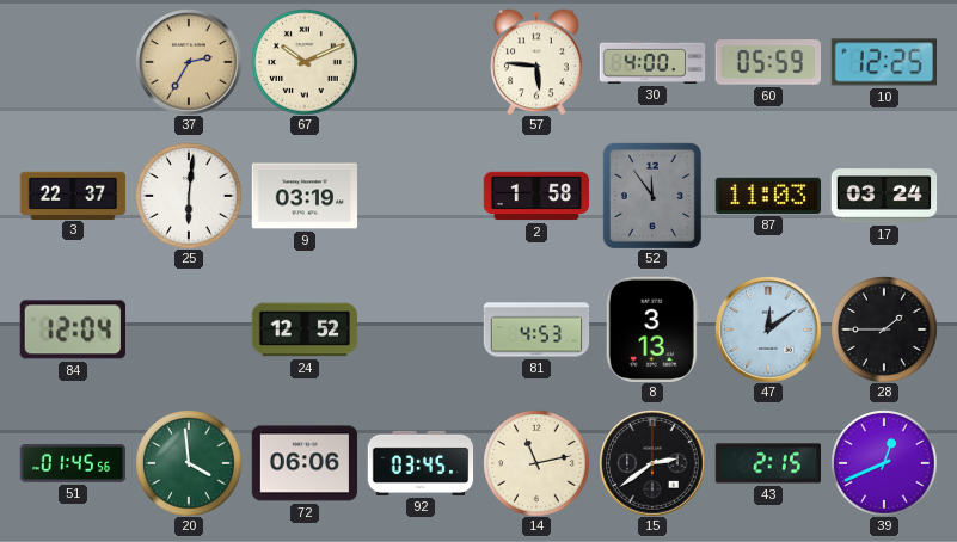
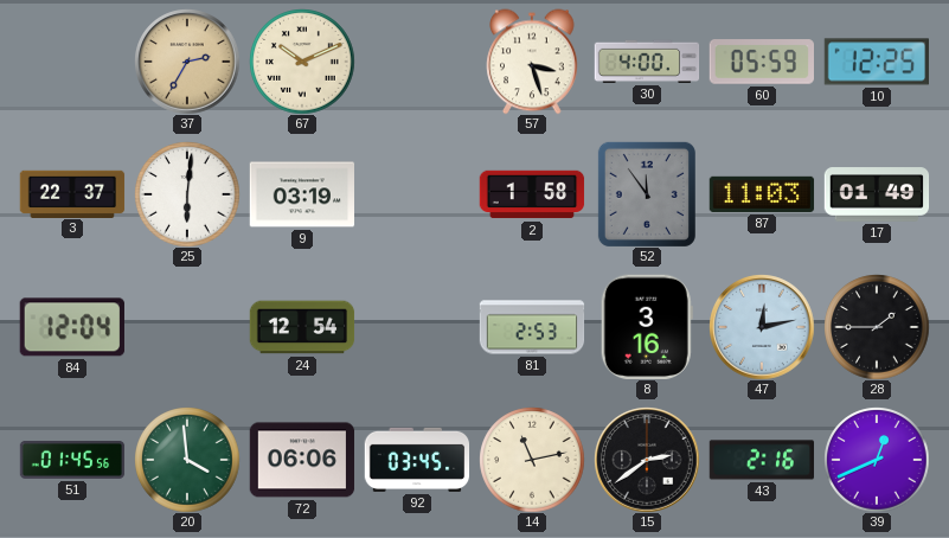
57: 5:46 -> 3:27 (532, 62)
17: 03:24 -> 01:49 (877, 194)
24: 12:52 -> 12:54 (302, 327)
81: 4:53 -> 2:53 (532, 327)
8: 3:13 -> 3:16 (647, 326)
47: 12:09 -> 12:13 (762, 327)
43: 2:15 -> 2:16 (762, 460)
